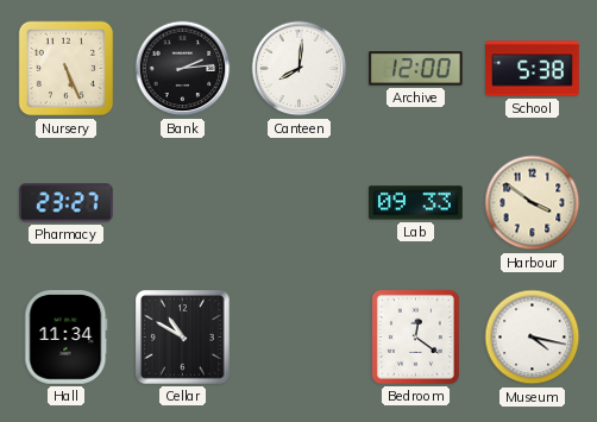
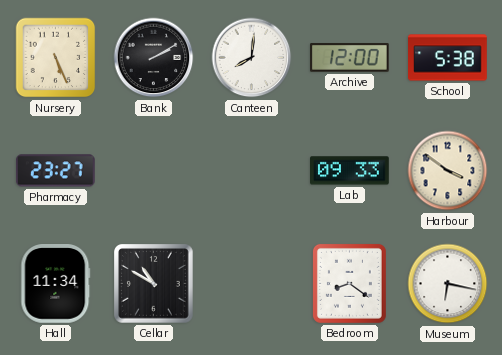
Bank: 2:14 -> 2:10 (154, 58)
Bedroom: 12:21 -> 8:21 (349, 283)
Museum: 4:17 -> 6:17 (448, 284)
